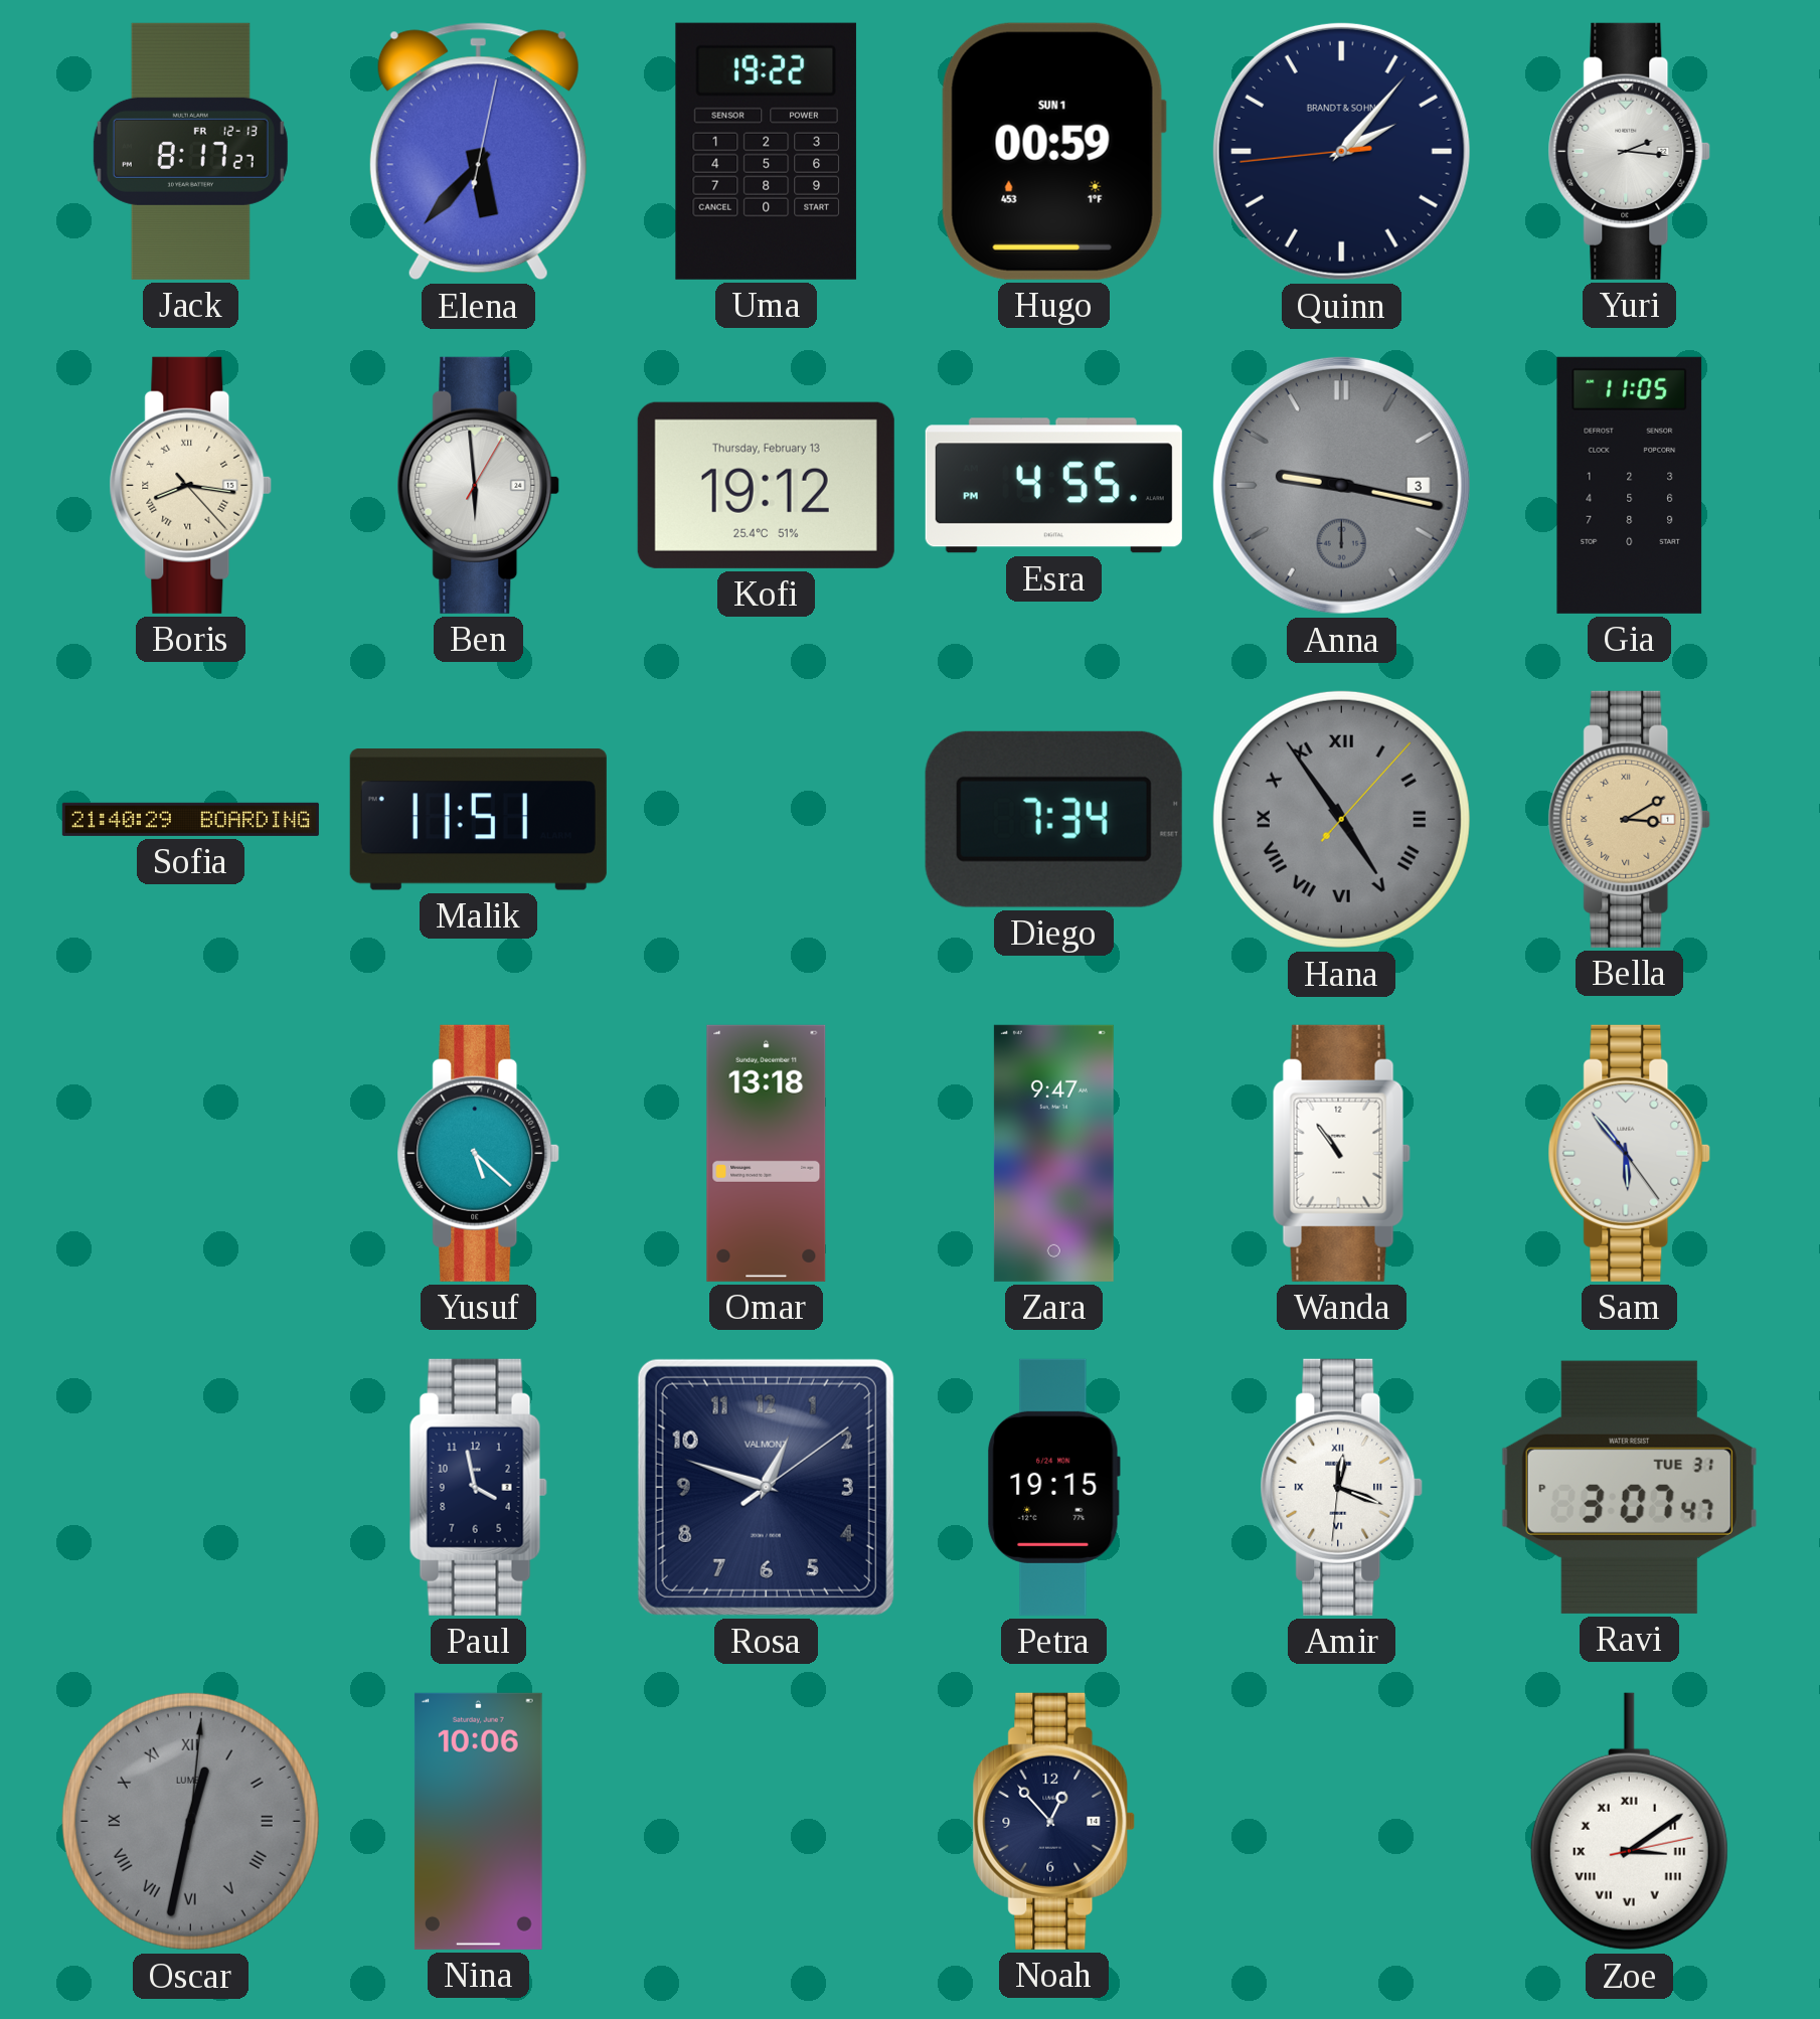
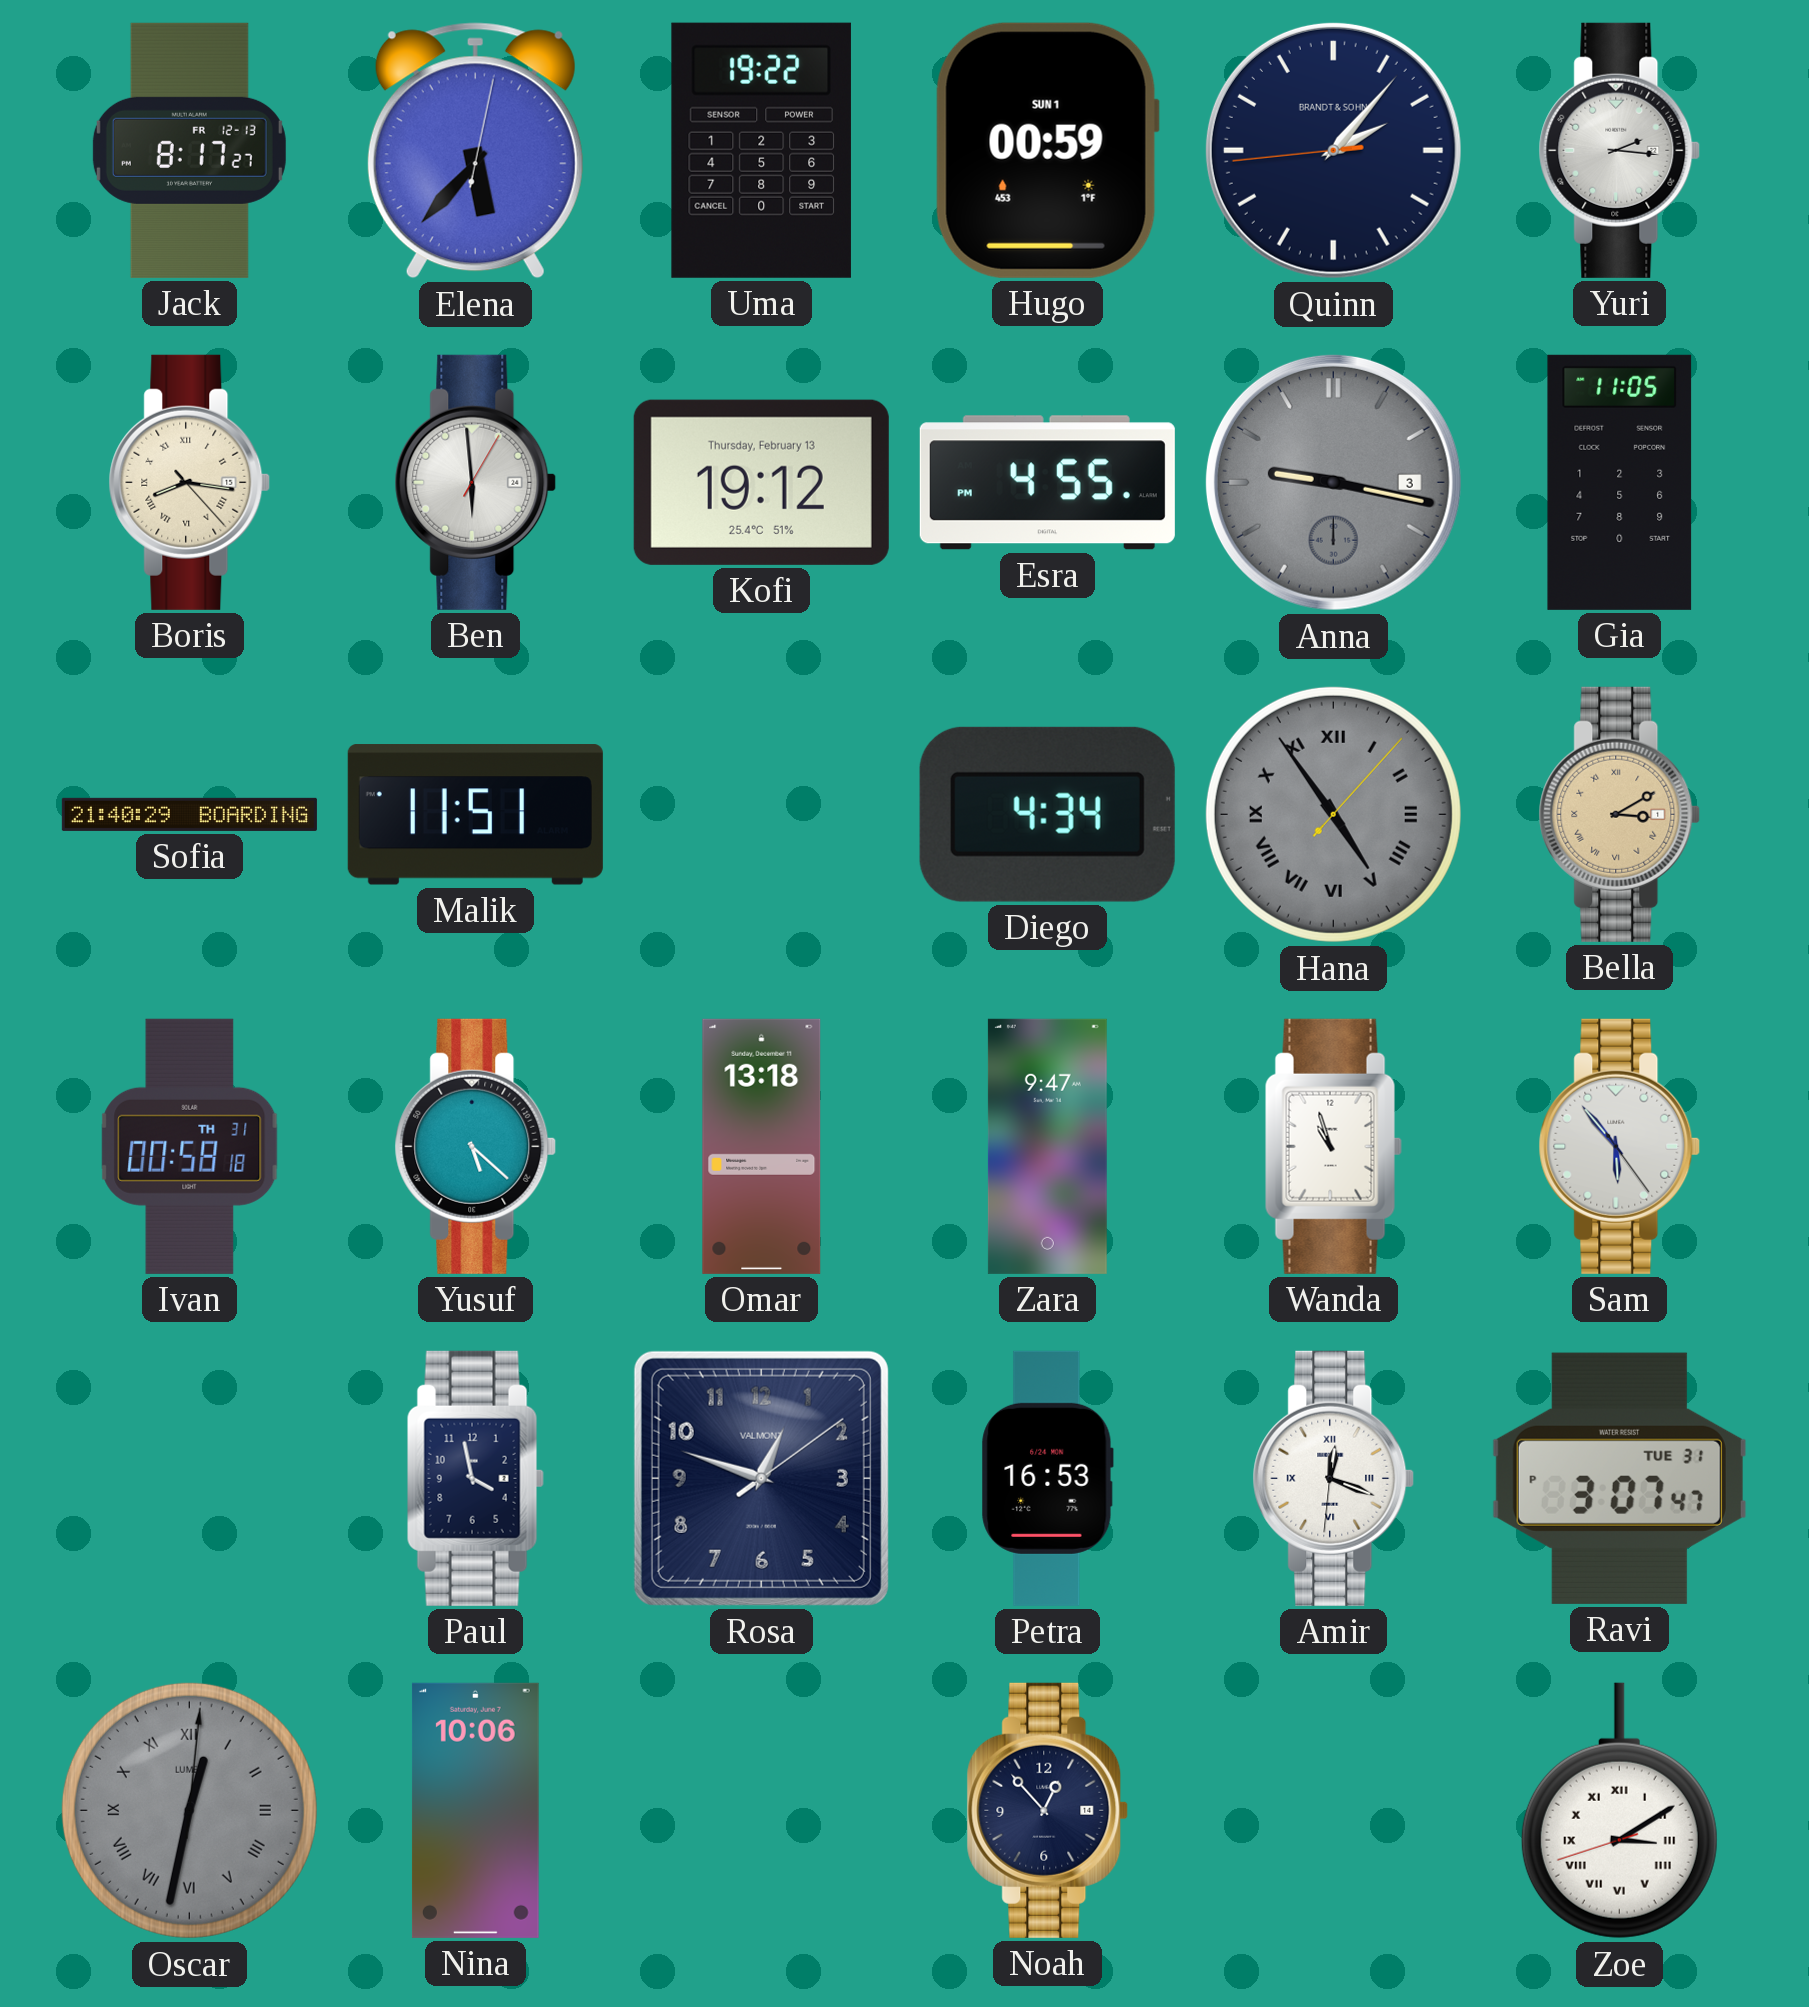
Diego: 7:34 -> 4:34 (1047, 814)
Ivan: none -> 00:58 (190, 1146)
Wanda: 10:54 -> 10:57 (1333, 1146)
Petra: 19:15 -> 16:53 (1047, 1478)
Zoe: 3:09:13 -> 3:09:42 (1619, 1811)
